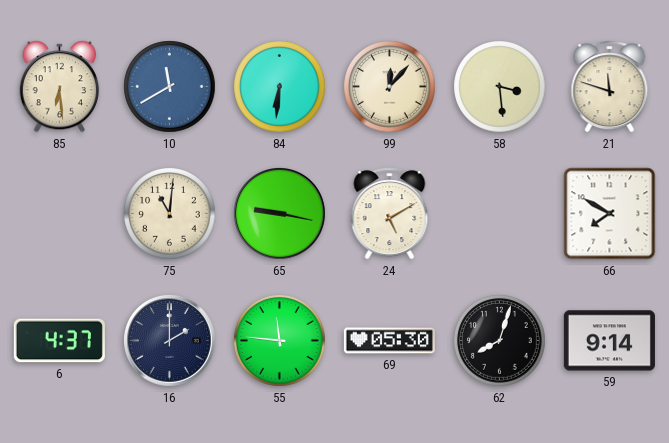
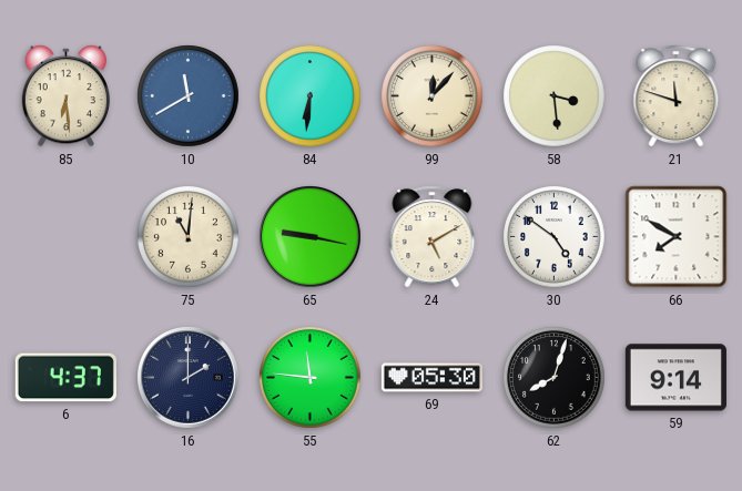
30: none -> 4:51 (555, 237)
